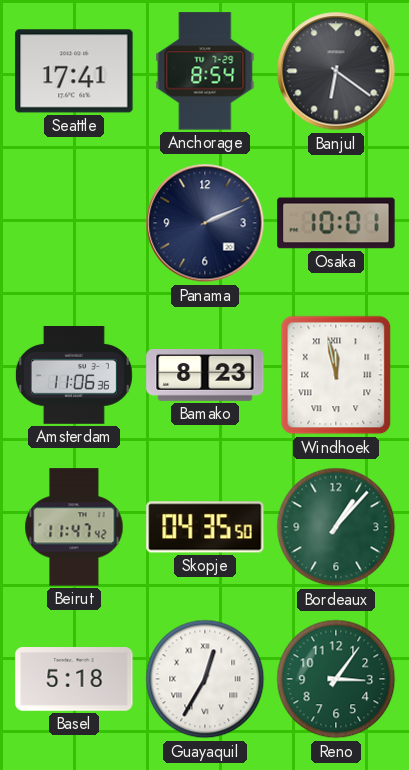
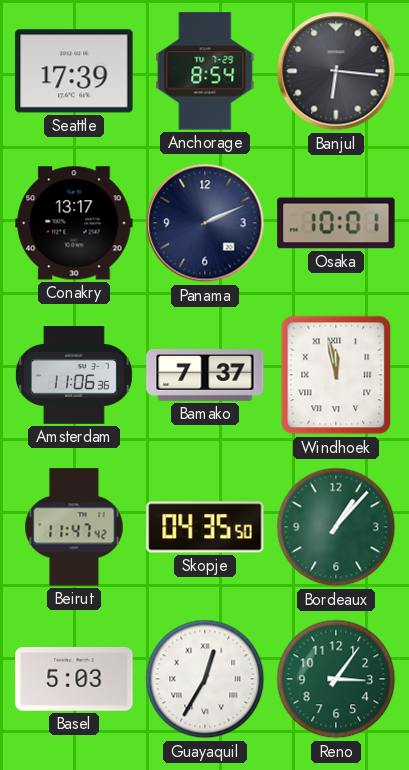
Seattle: 17:41 -> 17:39 (74, 71)
Banjul: 6:21 -> 6:16 (336, 71)
Conakry: none -> 13:17 (74, 223)
Bamako: 8:23 -> 7:37 (205, 376)
Basel: 5:18 -> 5:03 (74, 680)
